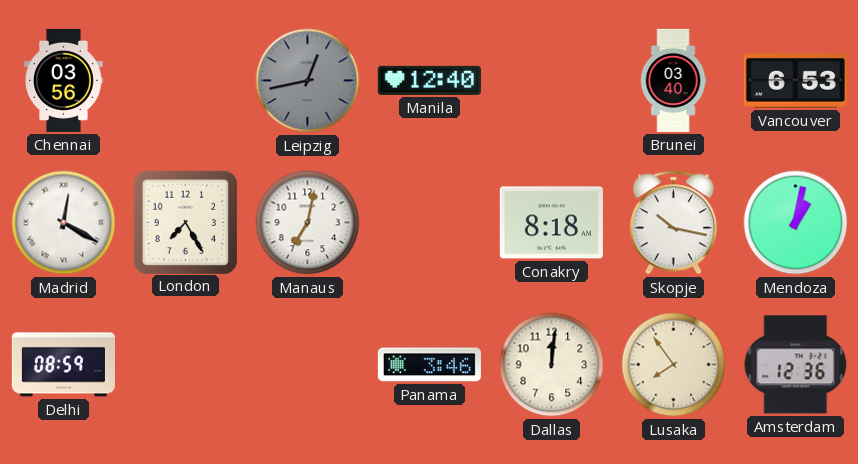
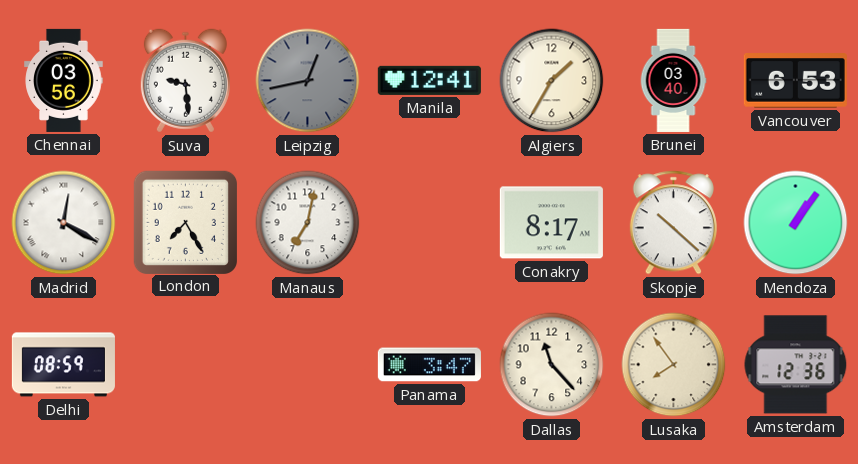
Suva: none -> 9:29 (185, 81)
Manila: 12:40 -> 12:41 (429, 80)
Algiers: none -> 1:35 (552, 81)
Conakry: 8:18 -> 8:17 (551, 223)
Skopje: 10:17 -> 10:22 (673, 223)
Mendoza: 1:02 -> 1:06 (796, 223)
Panama: 3:46 -> 3:47 (429, 365)
Dallas: 12:01 -> 11:23 (552, 365)
